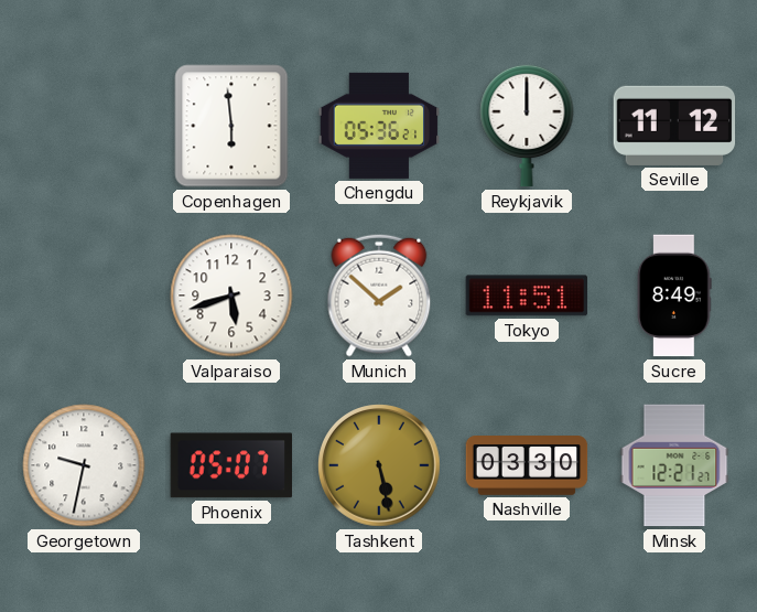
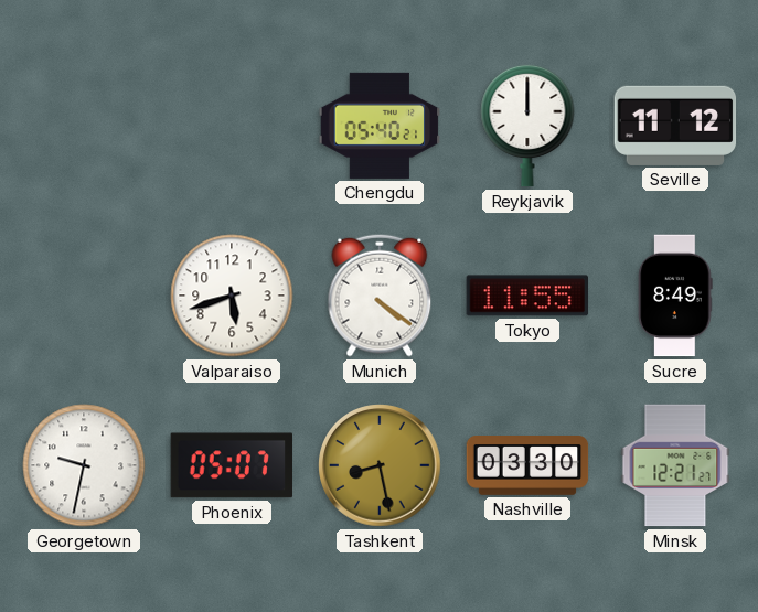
Copenhagen: 5:59 -> none (231, 126)
Chengdu: 05:36 -> 05:40 (380, 126)
Munich: 1:52 -> 4:21 (380, 296)
Tokyo: 11:51 -> 11:55 (526, 296)
Tashkent: 5:28 -> 8:28 (380, 465)
